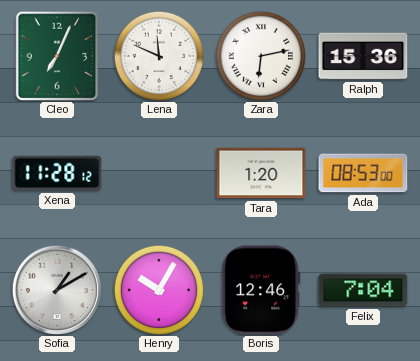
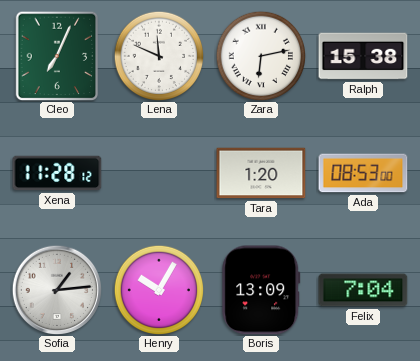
Ralph: 15:36 -> 15:38 (363, 56)
Sofia: 1:10 -> 1:14 (56, 289)
Boris: 12:46 -> 13:09 (261, 290)
